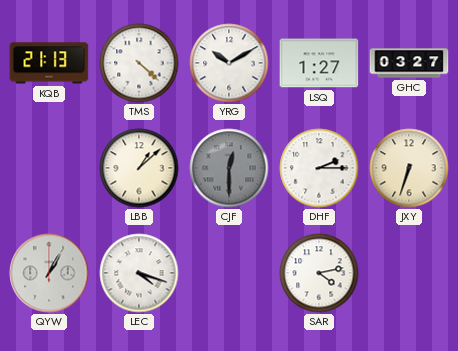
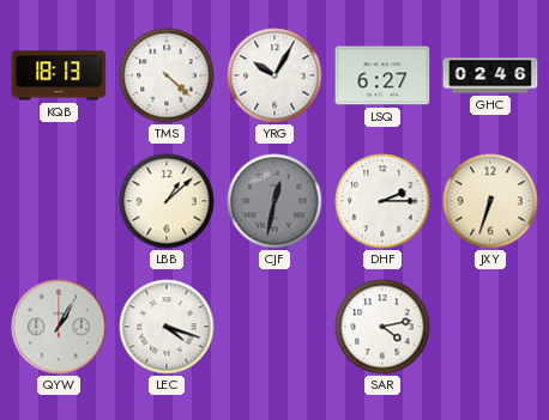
KQB: 21:13 -> 18:13 (59, 75)
YRG: 10:10 -> 10:05 (274, 75)
LSQ: 1:27 -> 6:27 (382, 75)
GHC: 03:27 -> 02:46 (490, 75)
CJF: 12:30 -> 12:32 (274, 201)
